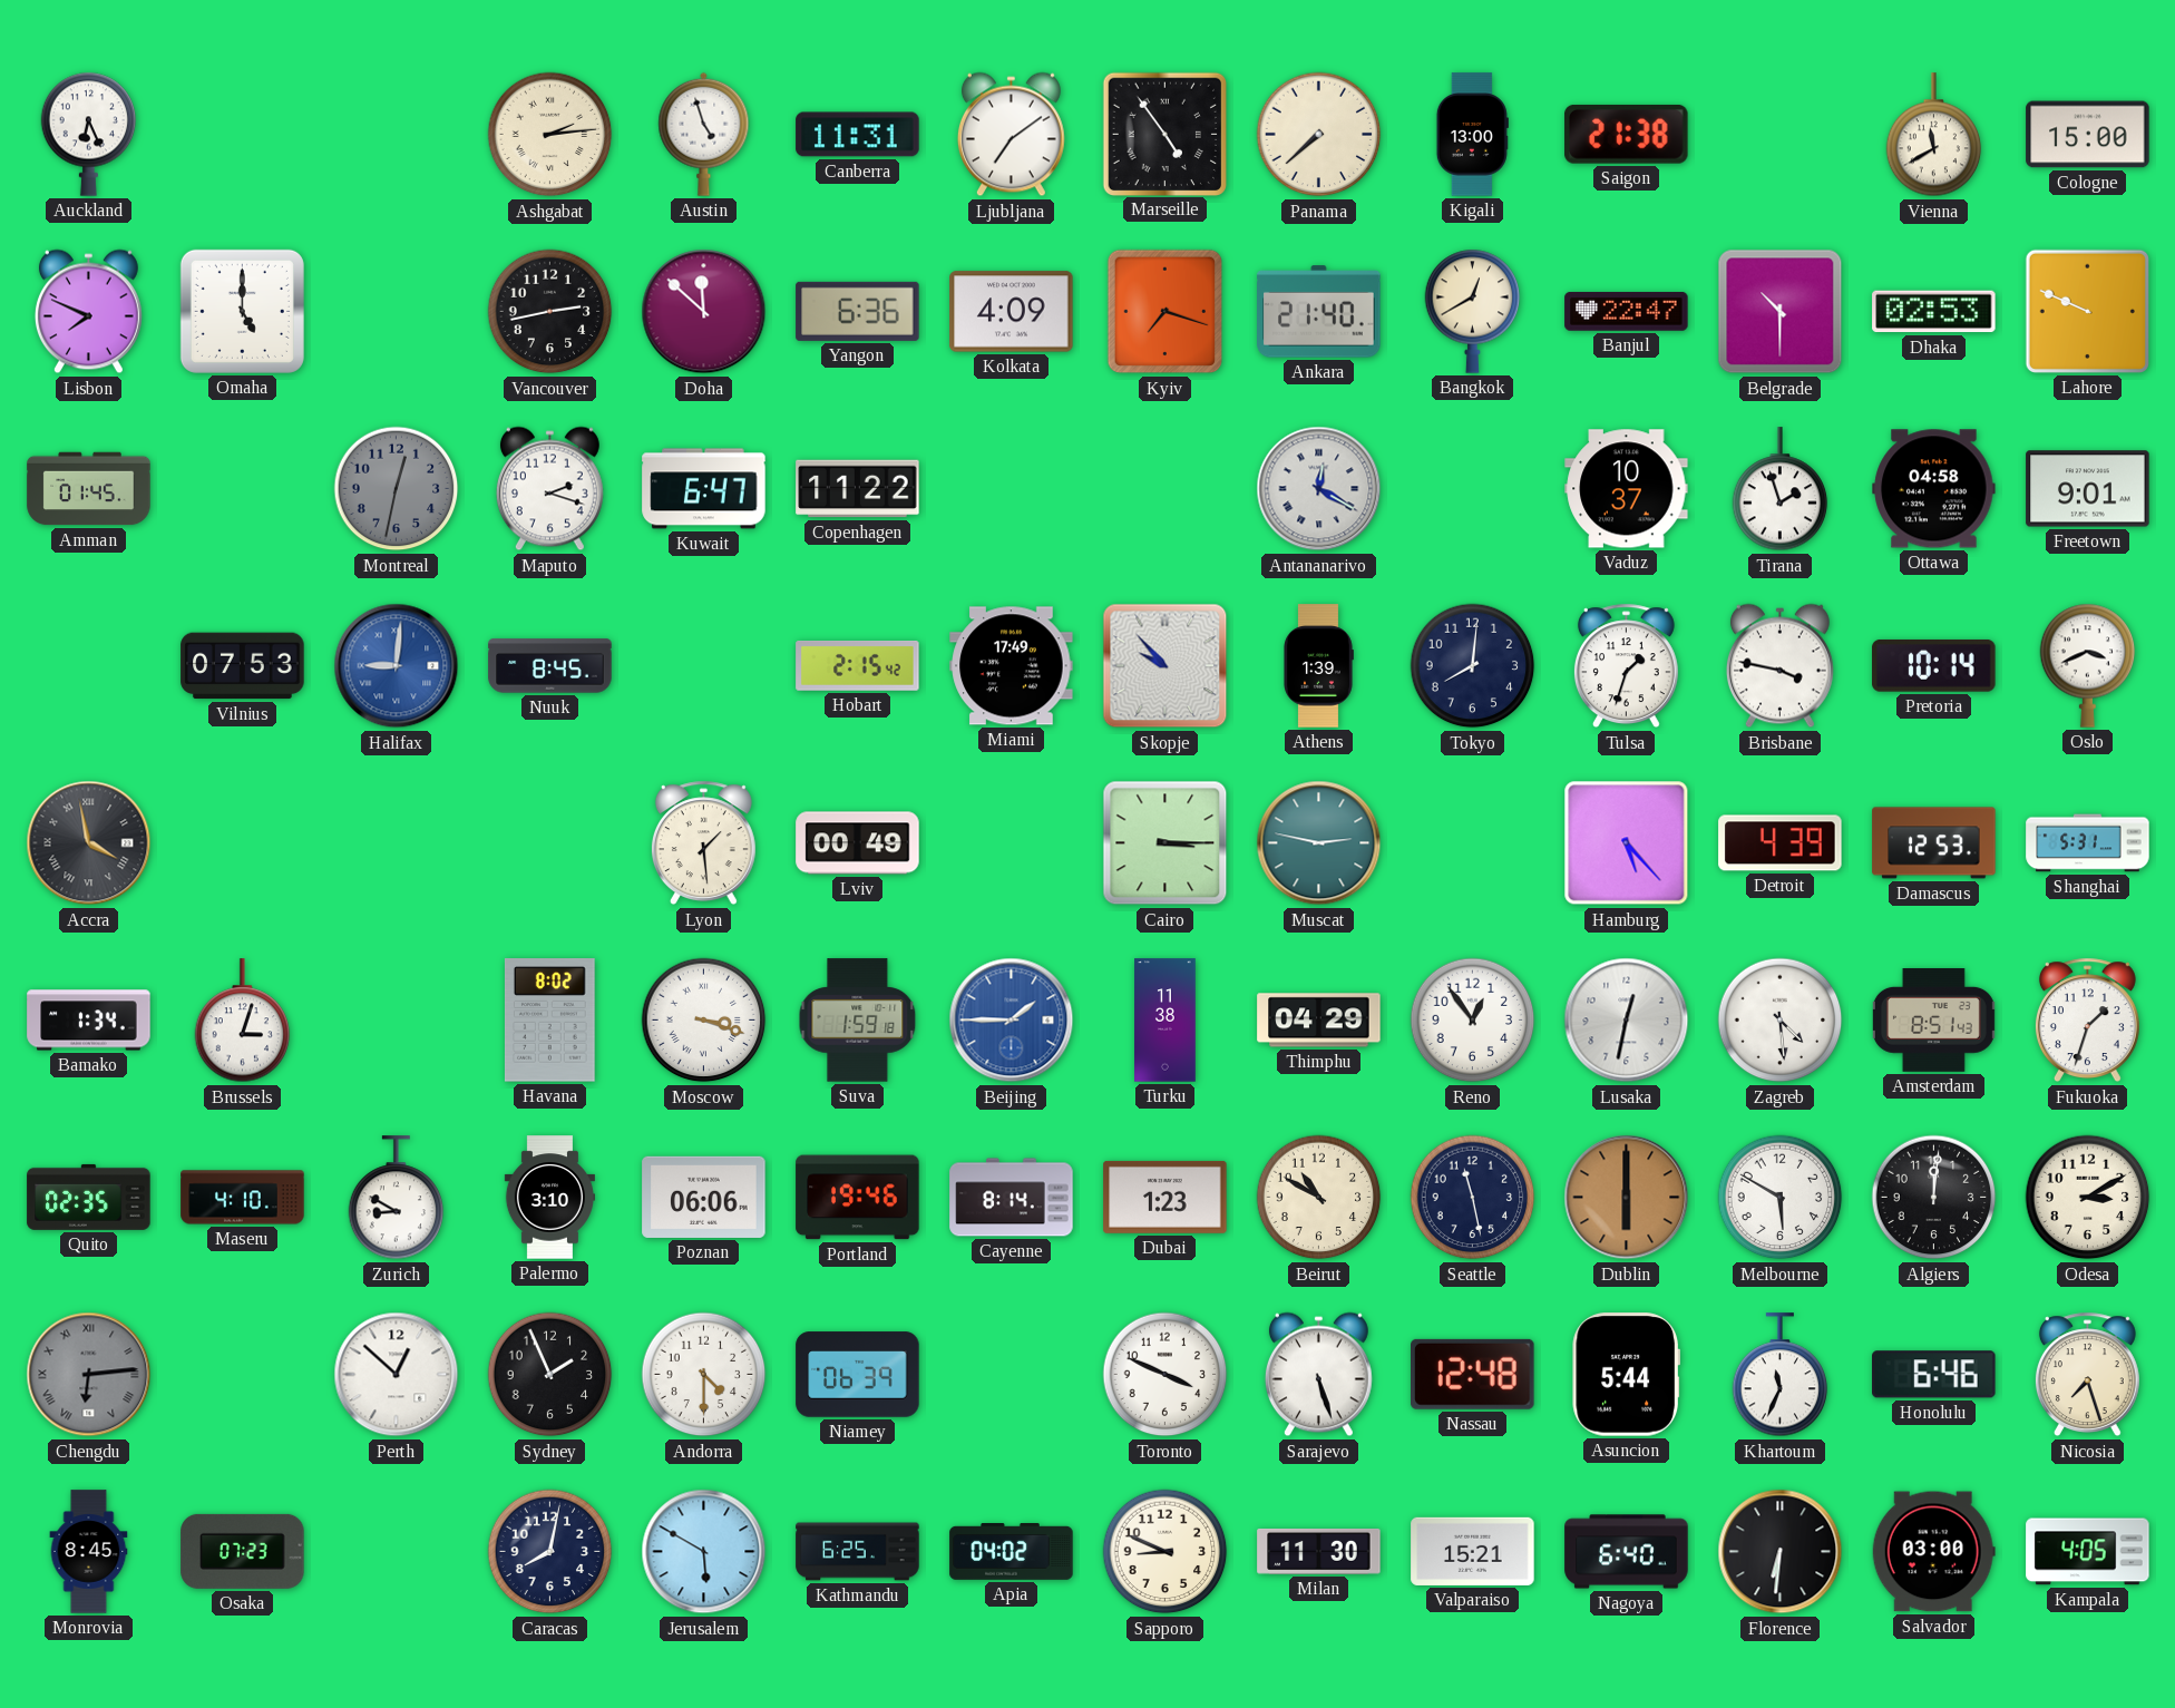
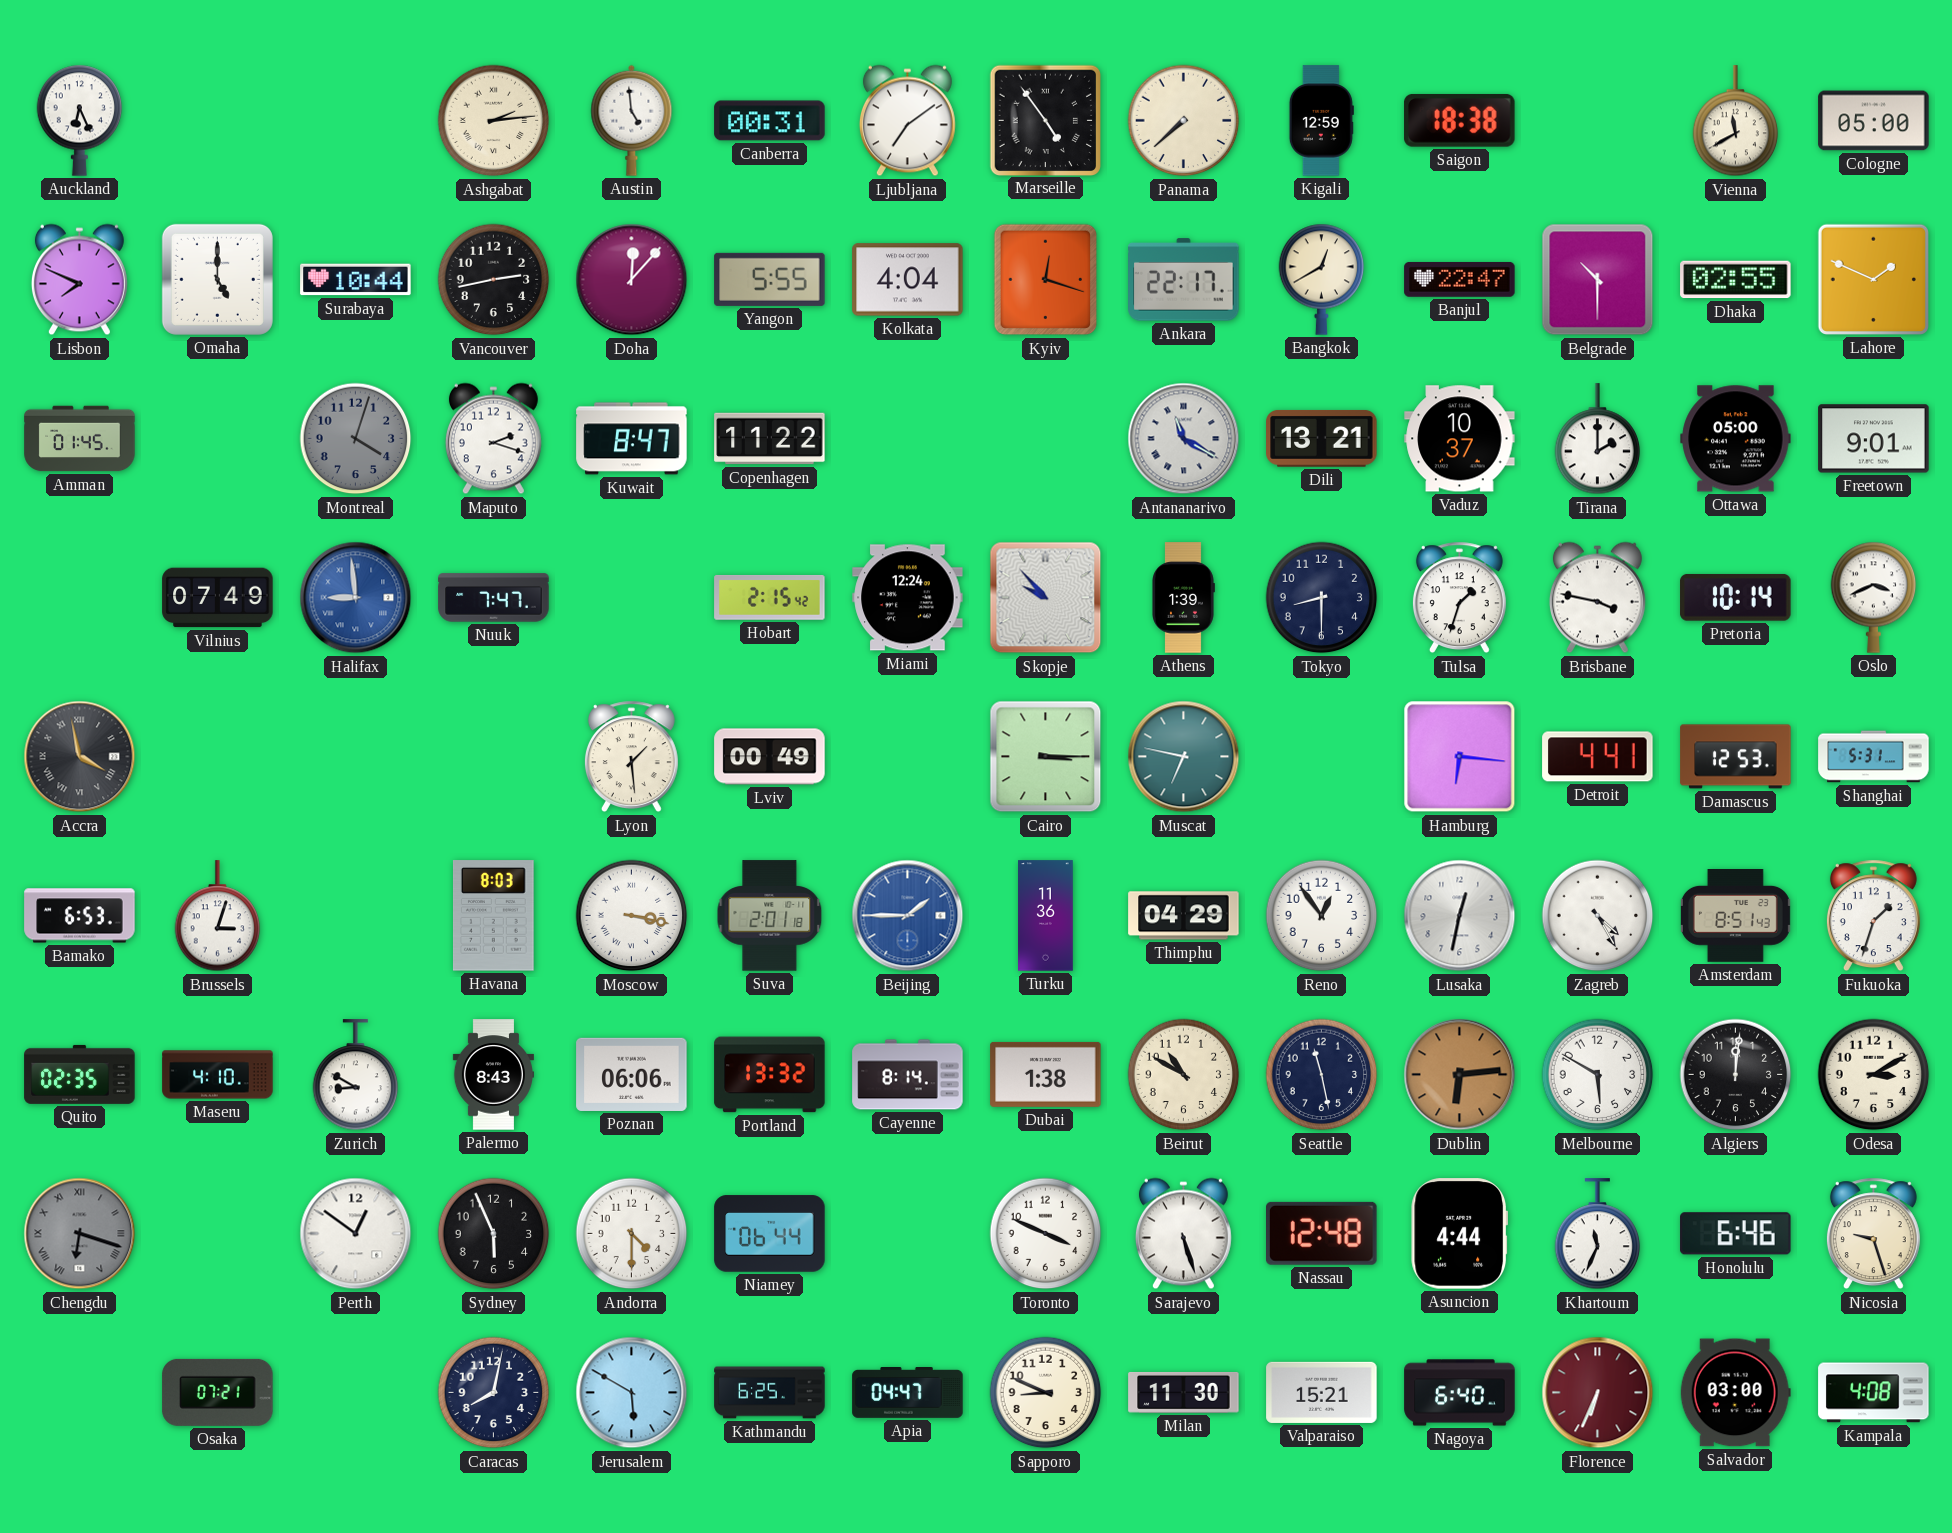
Austin: 4:57 -> 4:59 (632, 120)
Canberra: 11:31 -> 00:31 (770, 121)
Kigali: 13:00 -> 12:59 (1321, 121)
Saigon: 21:38 -> 18:38 (1460, 120)
Cologne: 15:00 -> 05:00 (1874, 121)
Surabaya: none -> 10:44 (356, 280)
Doha: 11:52 -> 12:07 (632, 280)
Yangon: 6:36 -> 5:55 (770, 279)
Kolkata: 4:09 -> 4:04 (908, 280)
Kyiv: 7:18 -> 12:18 (1046, 280)
Ankara: 21:40 -> 22:17 (1184, 280)
Dhaka: 02:53 -> 02:55 (1736, 280)
Lahore: 9:49 -> 1:49 (1873, 279)
Montreal: 12:32 -> 4:03 (356, 439)
Kuwait: 6:47 -> 8:47 (632, 439)
Antananarivo: 12:20 -> 11:20 (1184, 439)
Dili: none -> 13:21 (1322, 438)
Tirana: 1:57 -> 2:00 (1598, 439)
Ottawa: 04:58 -> 05:00 (1736, 439)
Vilnius: 07:53 -> 07:49 (218, 598)
Halifax: 9:01 -> 8:59 (356, 598)
Nuuk: 8:45 -> 7:47 (494, 598)
Miami: 17:49 -> 12:24 (908, 598)
Tokyo: 8:01 -> 8:30 (1322, 598)
Muscat: 2:47 -> 6:47 (1184, 757)
Hamburg: 5:23 -> 6:16 (1460, 757)
Detroit: 4:39 -> 4:41 (1598, 757)
Bamako: 1:34 -> 6:53 (80, 916)
Havana: 8:02 -> 8:03 (493, 916)
Moscow: 3:18 -> 3:17 (632, 916)
Suva: 1:59 -> 2:01 (770, 916)
Turku: 11:38 -> 11:36 (1046, 916)
Zagreb: 4:29 -> 4:25 (1598, 916)
Palermo: 3:10 -> 8:43 (493, 1075)
Portland: 19:46 -> 13:32 (770, 1075)
Dubai: 1:23 -> 1:38 (1046, 1074)
Dublin: 6:00 -> 6:14 (1460, 1075)
Chengdu: 6:14 -> 6:18 (80, 1234)
Perth: 12:52 -> 12:51 (356, 1234)
Sydney: 1:56 -> 5:56 (494, 1234)
Niamey: 06:39 -> 06:44 (770, 1234)
Asuncion: 5:44 -> 4:44 (1459, 1234)
Nicosia: 7:27 -> 9:27 (1873, 1234)
Monrovia: 8:45 -> none (89, 1552)
Osaka: 07:23 -> 07:21 (218, 1392)
Apia: 04:02 -> 04:47 (908, 1393)
Florence: 6:31 -> 6:34 (1598, 1393)
Florence dial: black -> burgundy (1598, 1393)
Kampala: 4:05 -> 4:08 (1874, 1393)
